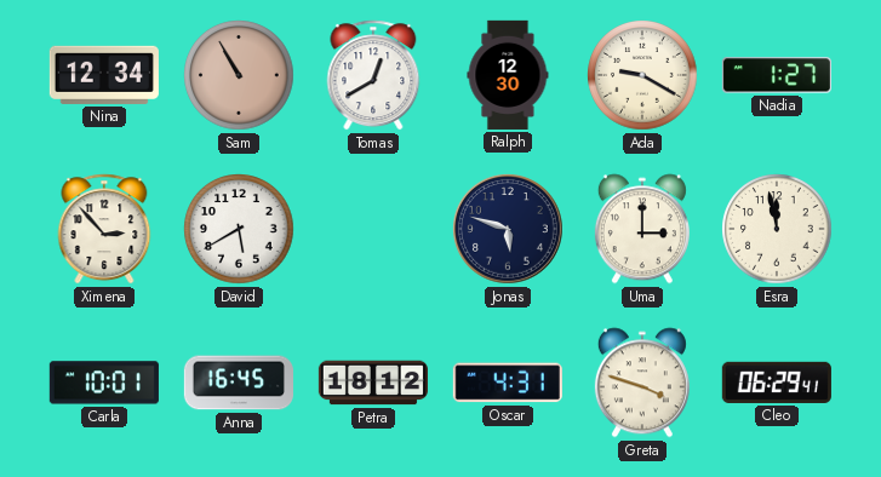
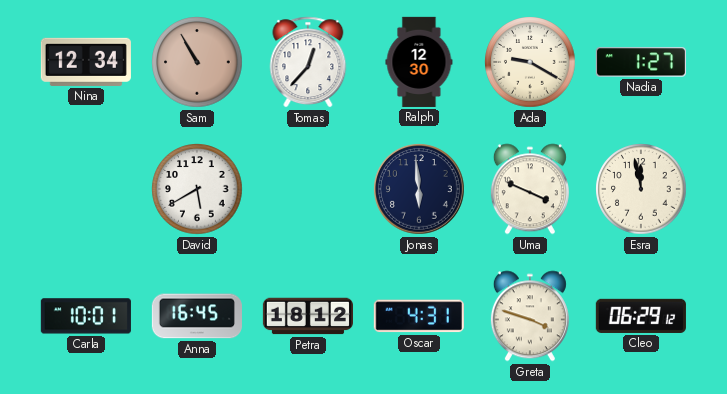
Tomas: 12:40 -> 12:37 (308, 62)
Ximena: 2:53 -> none (104, 229)
Jonas: 5:48 -> 5:59 (419, 189)
Uma: 3:00 -> 3:49 (530, 189)
Cleo: 06:29:41 -> 06:29:12 (641, 316)
